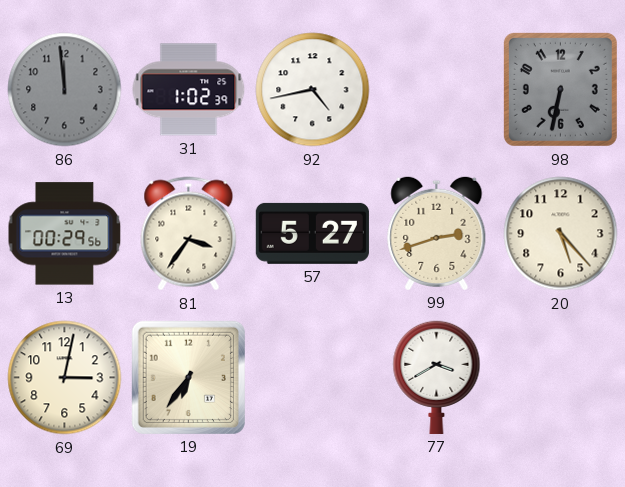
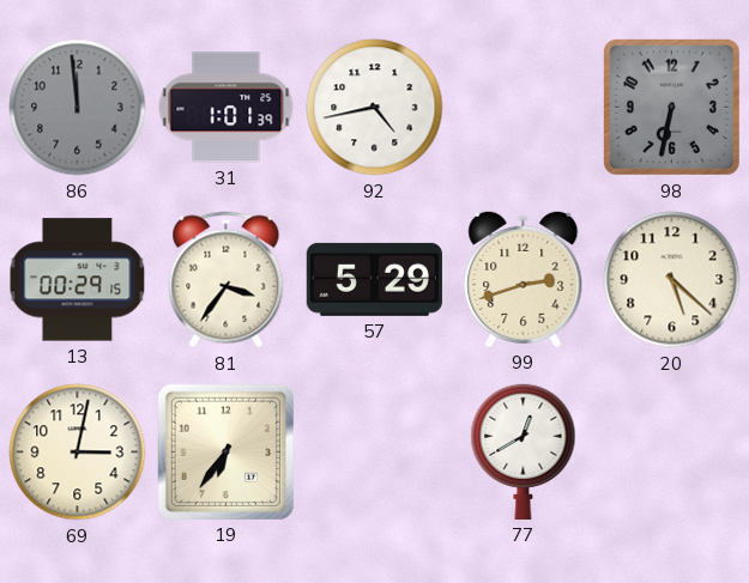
31: 1:02 -> 1:01 (226, 108)
13: 00:29:56 -> 00:29:15 (78, 280)
57: 5:27 -> 5:29 (374, 279)
20: 5:23 -> 5:22 (672, 280)
77: 3:40 -> 12:40 (524, 451)
